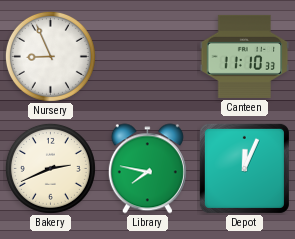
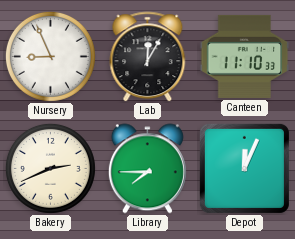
Lab: none -> 12:05 (148, 57)
Library: 7:47 -> 7:45 (147, 169)
